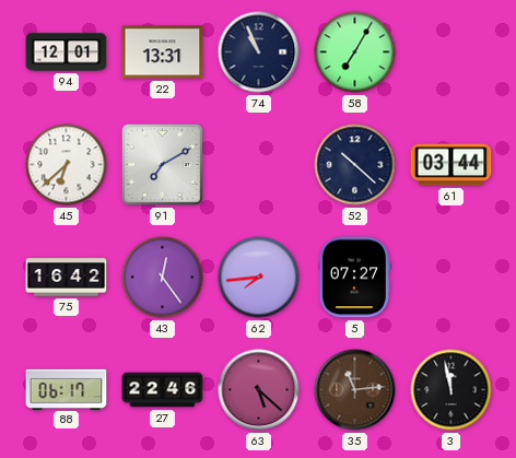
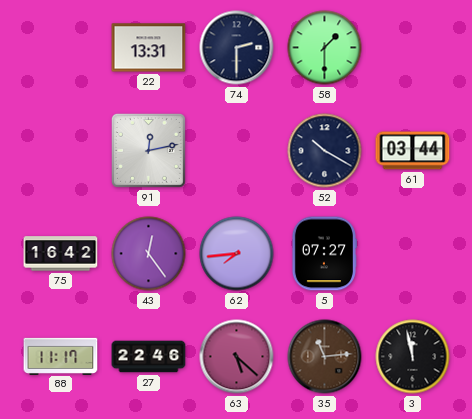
94: 12:01 -> none (67, 52)
74: 10:56 -> 2:30 (237, 48)
58: 7:05 -> 1:30 (325, 48)
45: 6:38 -> none (67, 165)
91: 7:10 -> 12:13 (148, 150)
52: 10:22 -> 10:20 (325, 151)
88: 06:17 -> 11:17 (61, 356)
